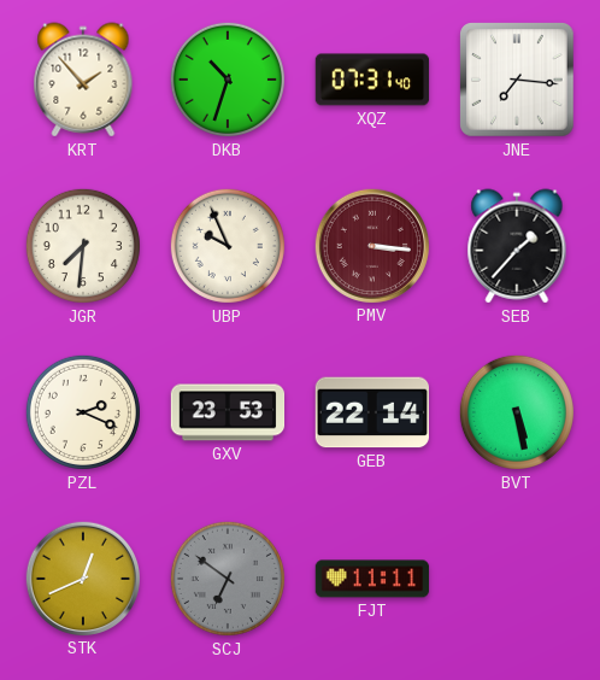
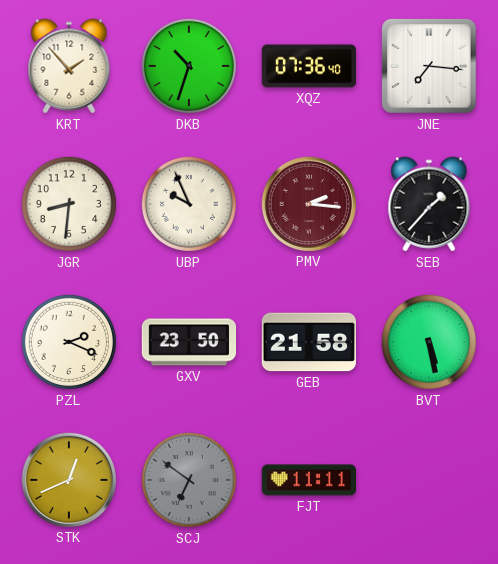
XQZ: 07:31 -> 07:36 (309, 66)
JGR: 7:31 -> 8:31 (69, 204)
PMV: 3:16 -> 2:16 (308, 203)
GXV: 23:53 -> 23:50 (189, 342)
GEB: 22:14 -> 21:58 (308, 342)
